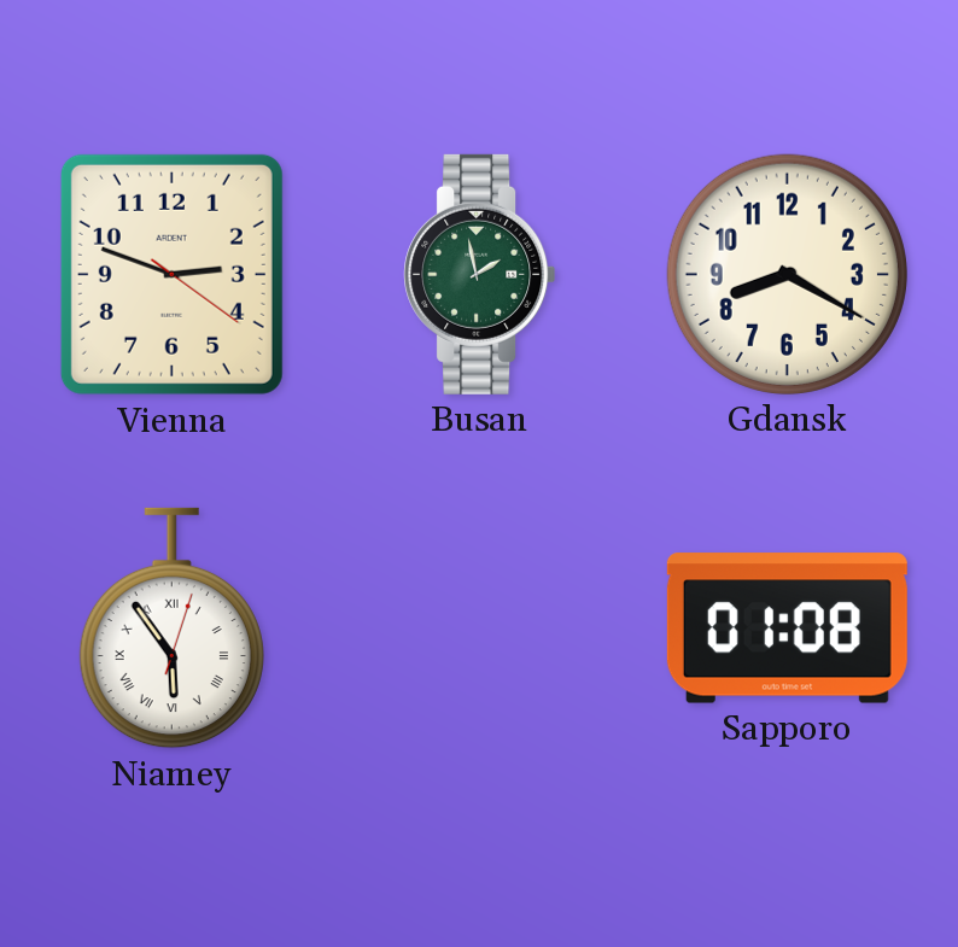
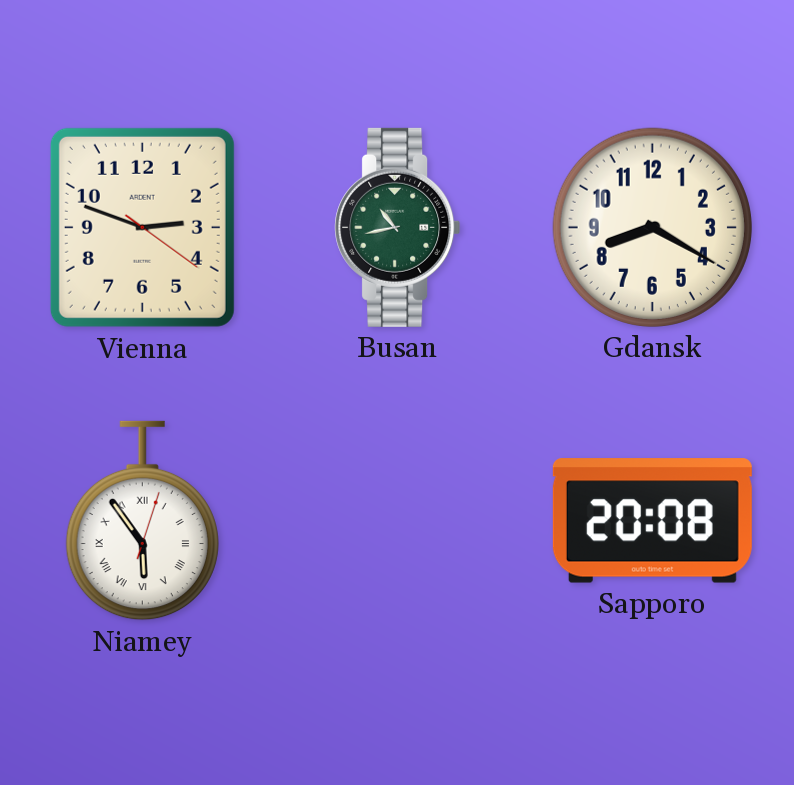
Busan: 1:58 -> 10:43 (398, 227)
Sapporo: 01:08 -> 20:08 (652, 521)
